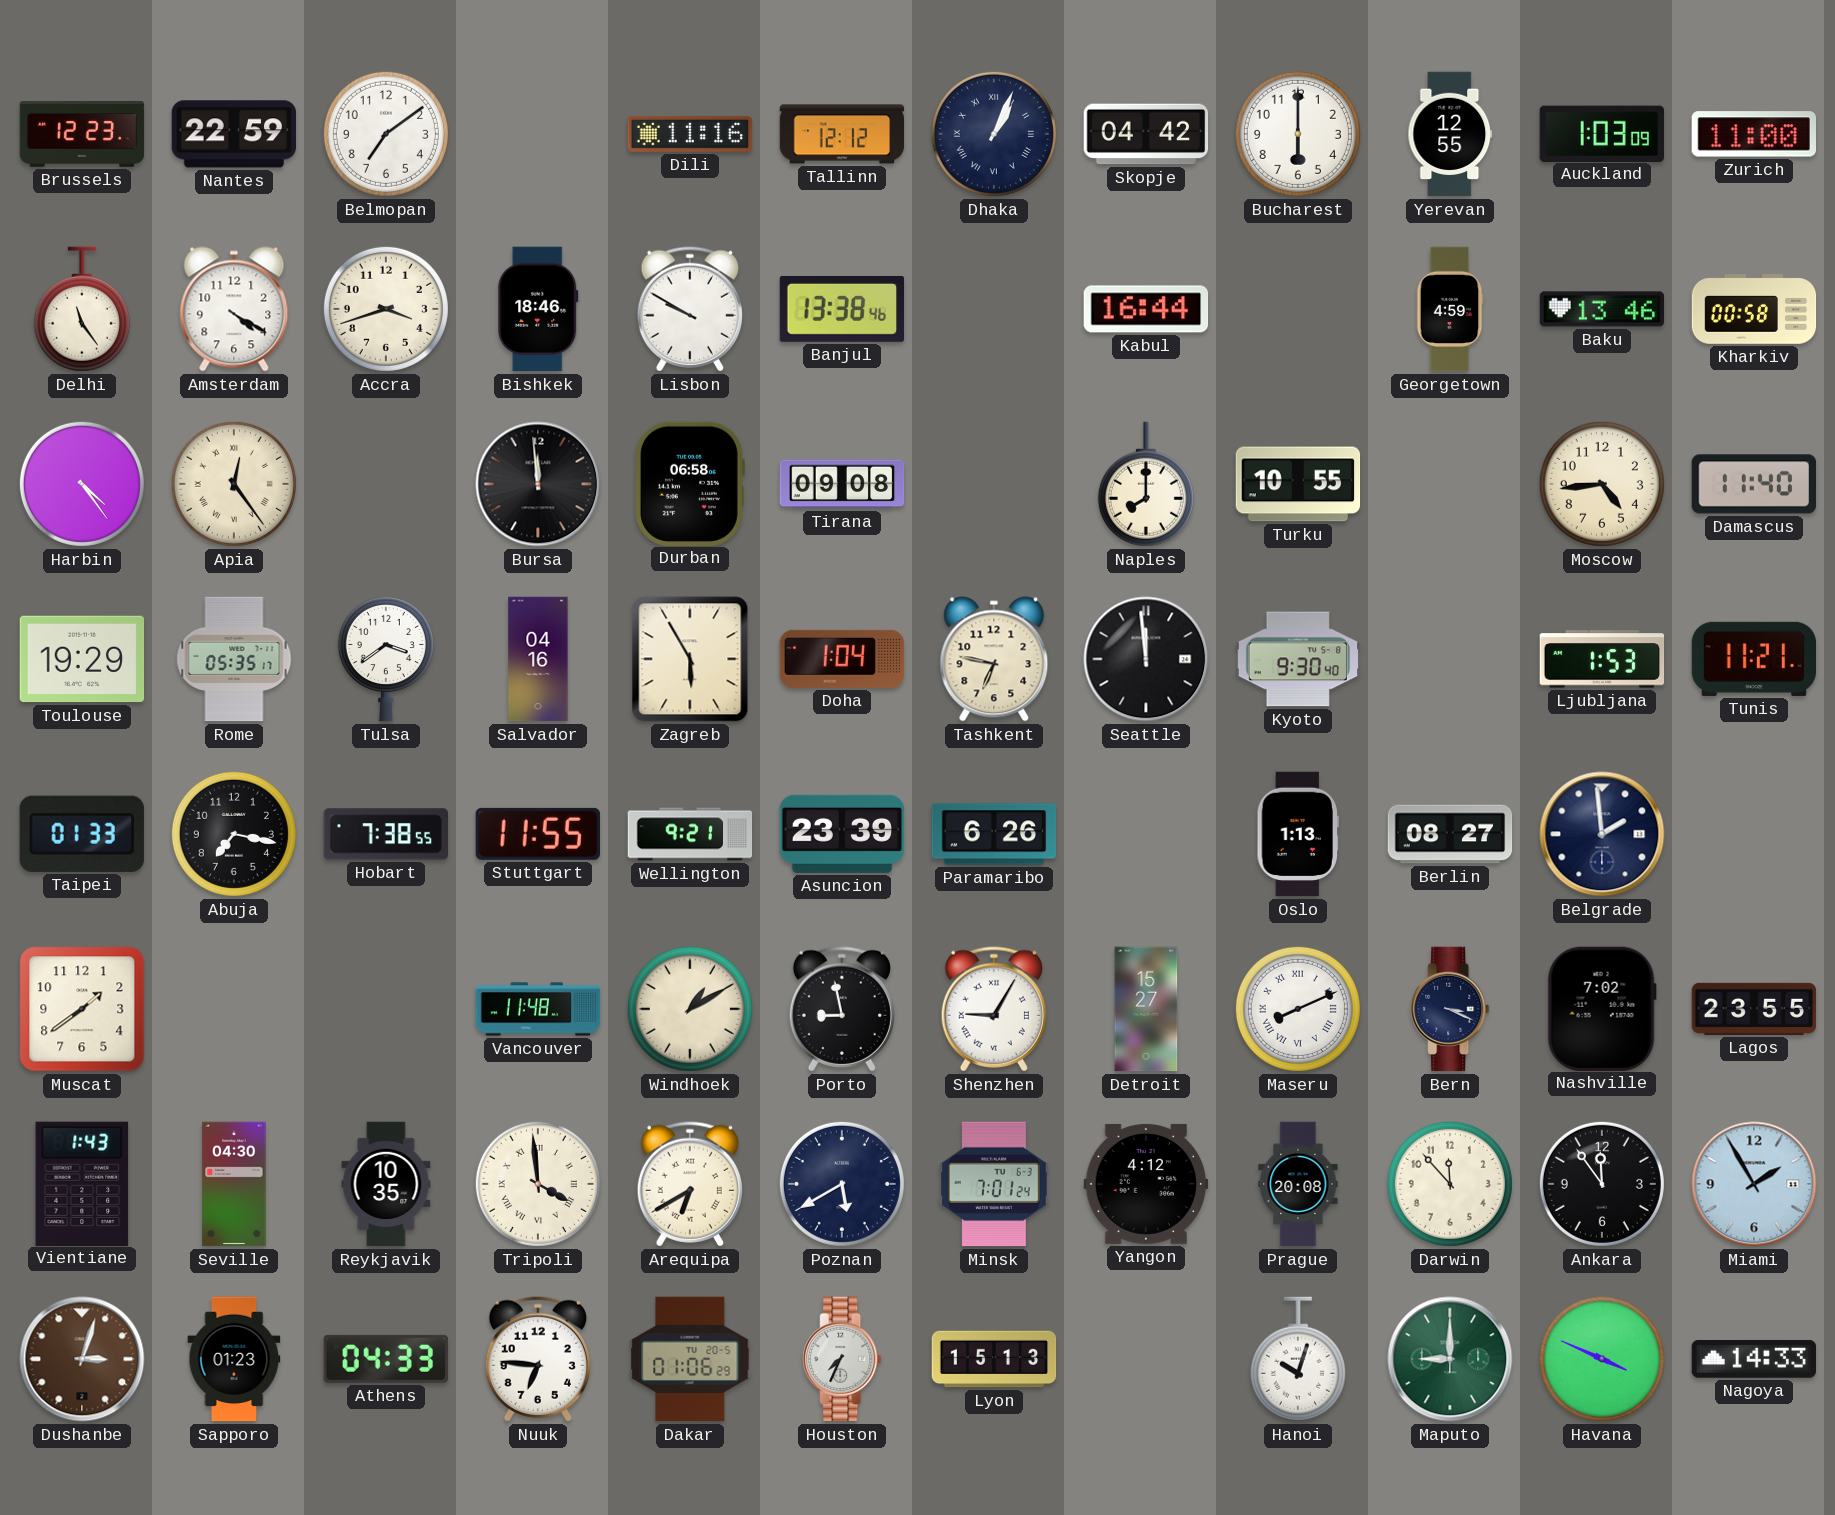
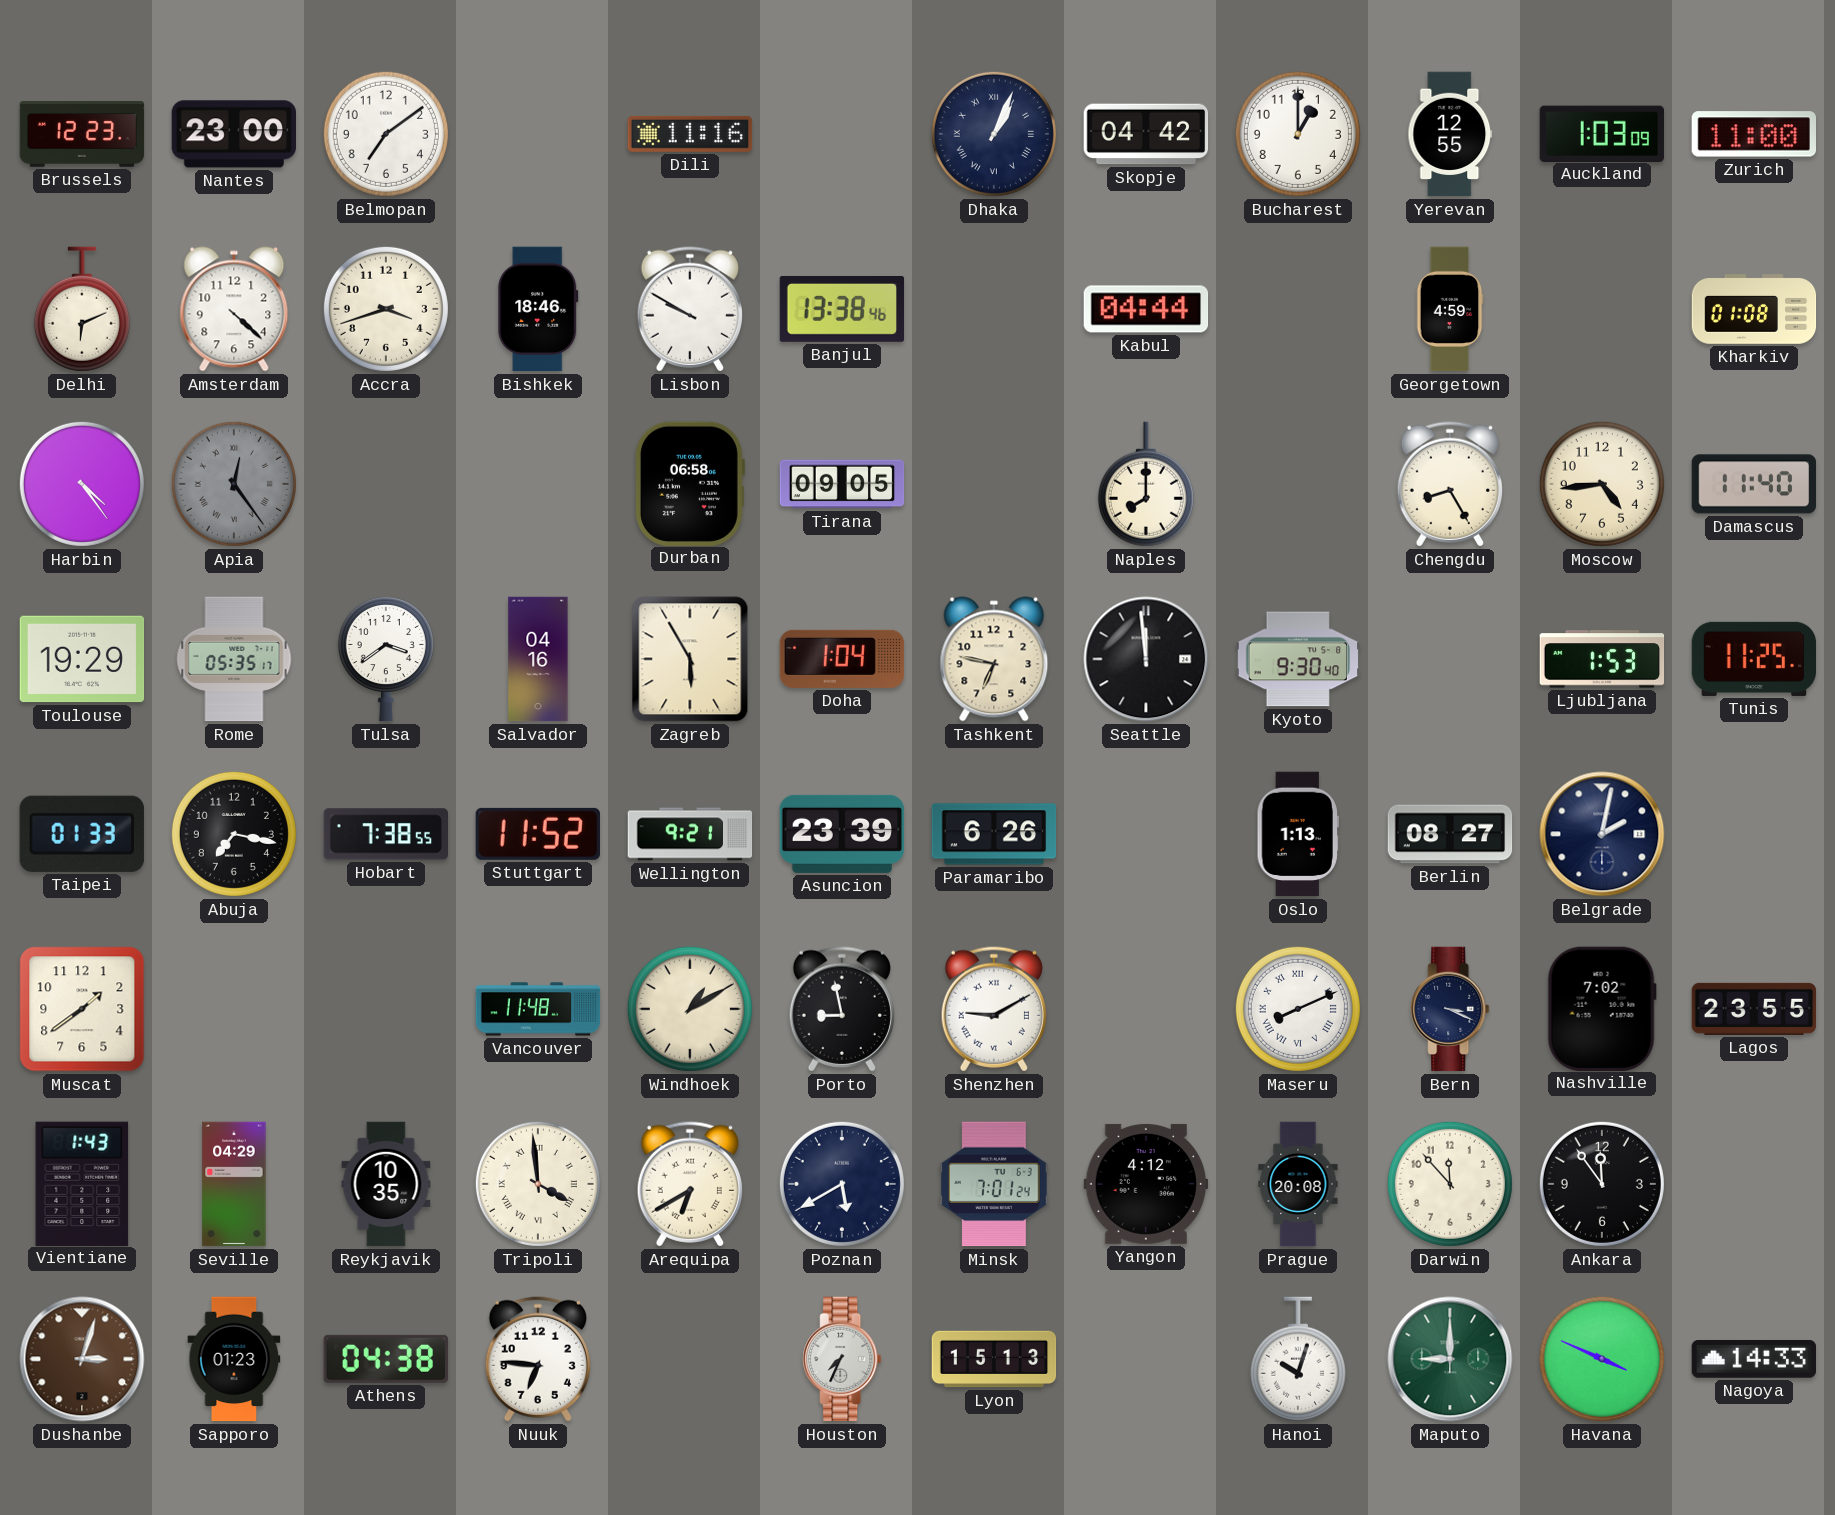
Nantes: 22:59 -> 23:00 (234, 134)
Tallinn: 12:12 -> none (842, 134)
Bucharest: 6:00 -> 1:00 (1298, 134)
Delhi: 11:24 -> 6:11 (82, 309)
Amsterdam: 4:20 -> 4:22 (234, 309)
Kabul: 16:44 -> 04:44 (1146, 309)
Baku: 13:46 -> none (1602, 309)
Kharkiv: 00:58 -> 01:08 (1754, 309)
Apia dial: cream -> grey (234, 484)
Bursa: 11:59 -> none (538, 484)
Tirana: 09:08 -> 09:05 (842, 484)
Turku: 10:55 -> none (1298, 484)
Chengdu: none -> 8:25 (1450, 484)
Tunis: 11:21 -> 11:25 (1754, 659)
Stuttgart: 11:55 -> 11:52 (538, 834)
Belgrade: 1:59 -> 2:02 (1602, 834)
Shenzhen: 9:05 -> 9:10 (994, 1009)
Detroit: 15:27 -> none (1146, 1009)
Seville: 04:30 -> 04:29 (234, 1184)
Miami: 1:55 -> none (1754, 1184)
Athens: 04:33 -> 04:38 (386, 1359)
Dakar: 01:06 -> none (690, 1359)
